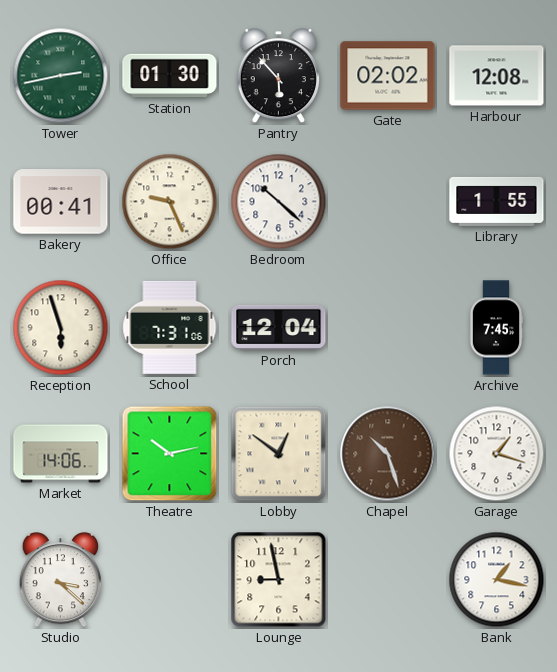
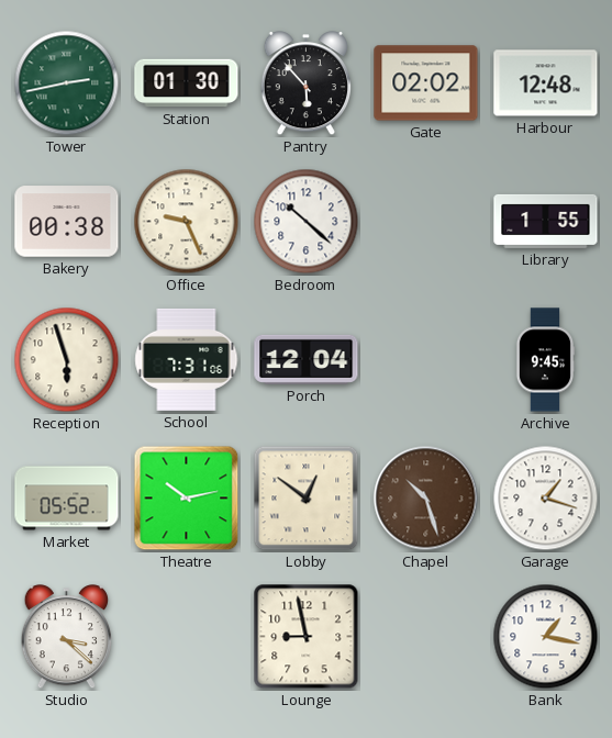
Harbour: 12:08 -> 12:48 (546, 83)
Bakery: 00:41 -> 00:38 (67, 222)
Archive: 7:45 -> 9:45 (545, 360)
Market: 14:06 -> 05:52 (67, 499)
